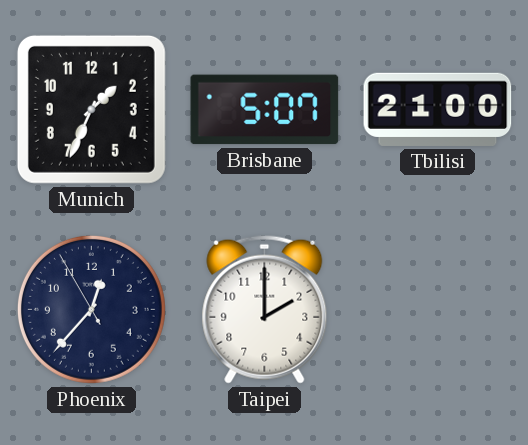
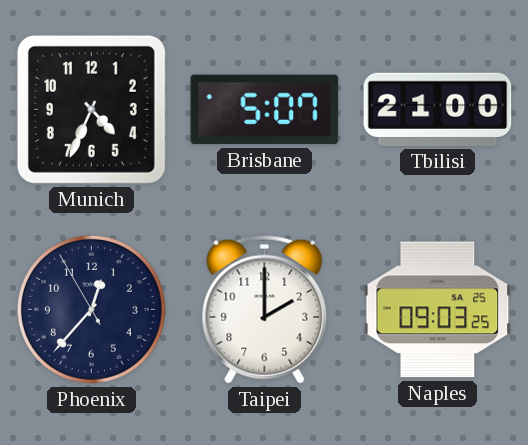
Munich: 1:34 -> 4:34 (91, 109)
Naples: none -> 09:03 (438, 310)
